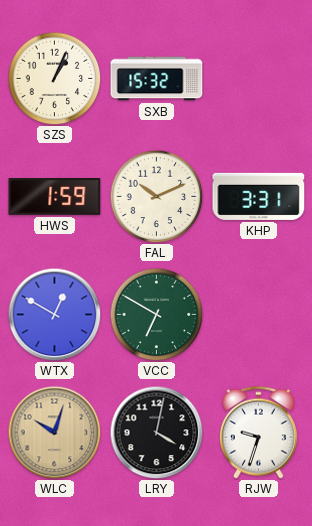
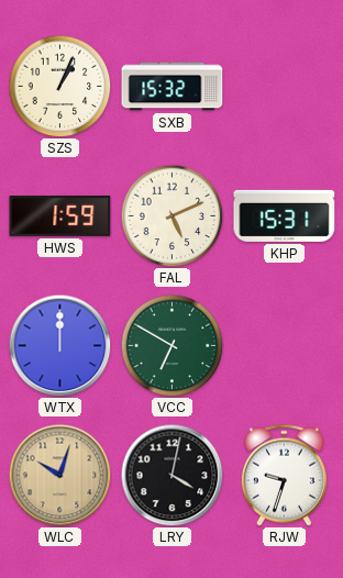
FAL: 10:11 -> 5:11 (171, 215)
KHP: 3:31 -> 15:31 (285, 215)
WTX: 12:50 -> 12:00 (59, 345)
